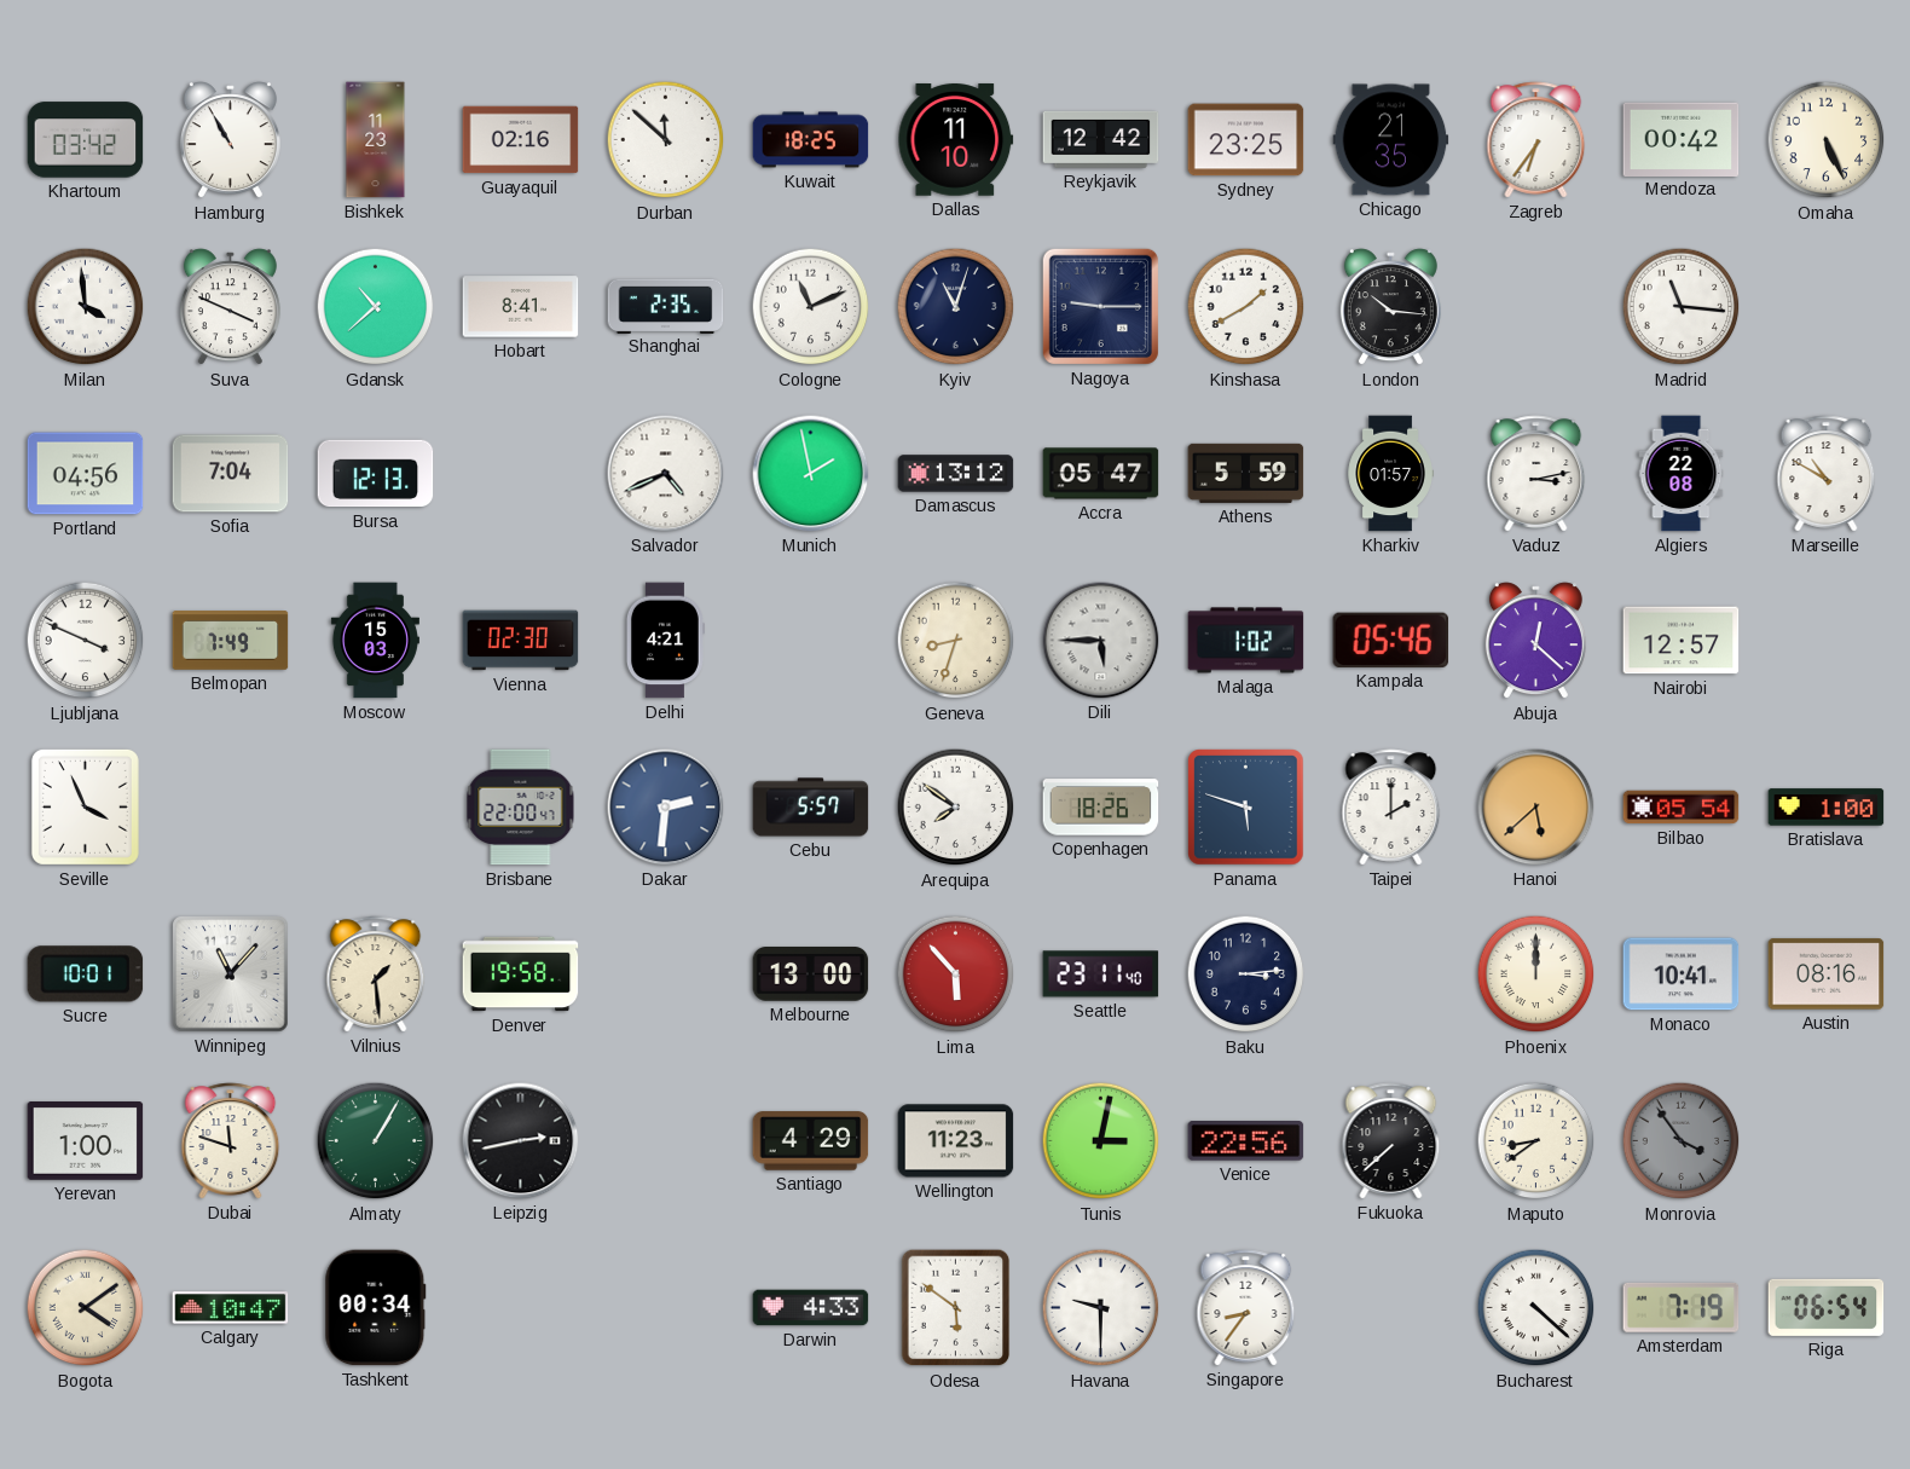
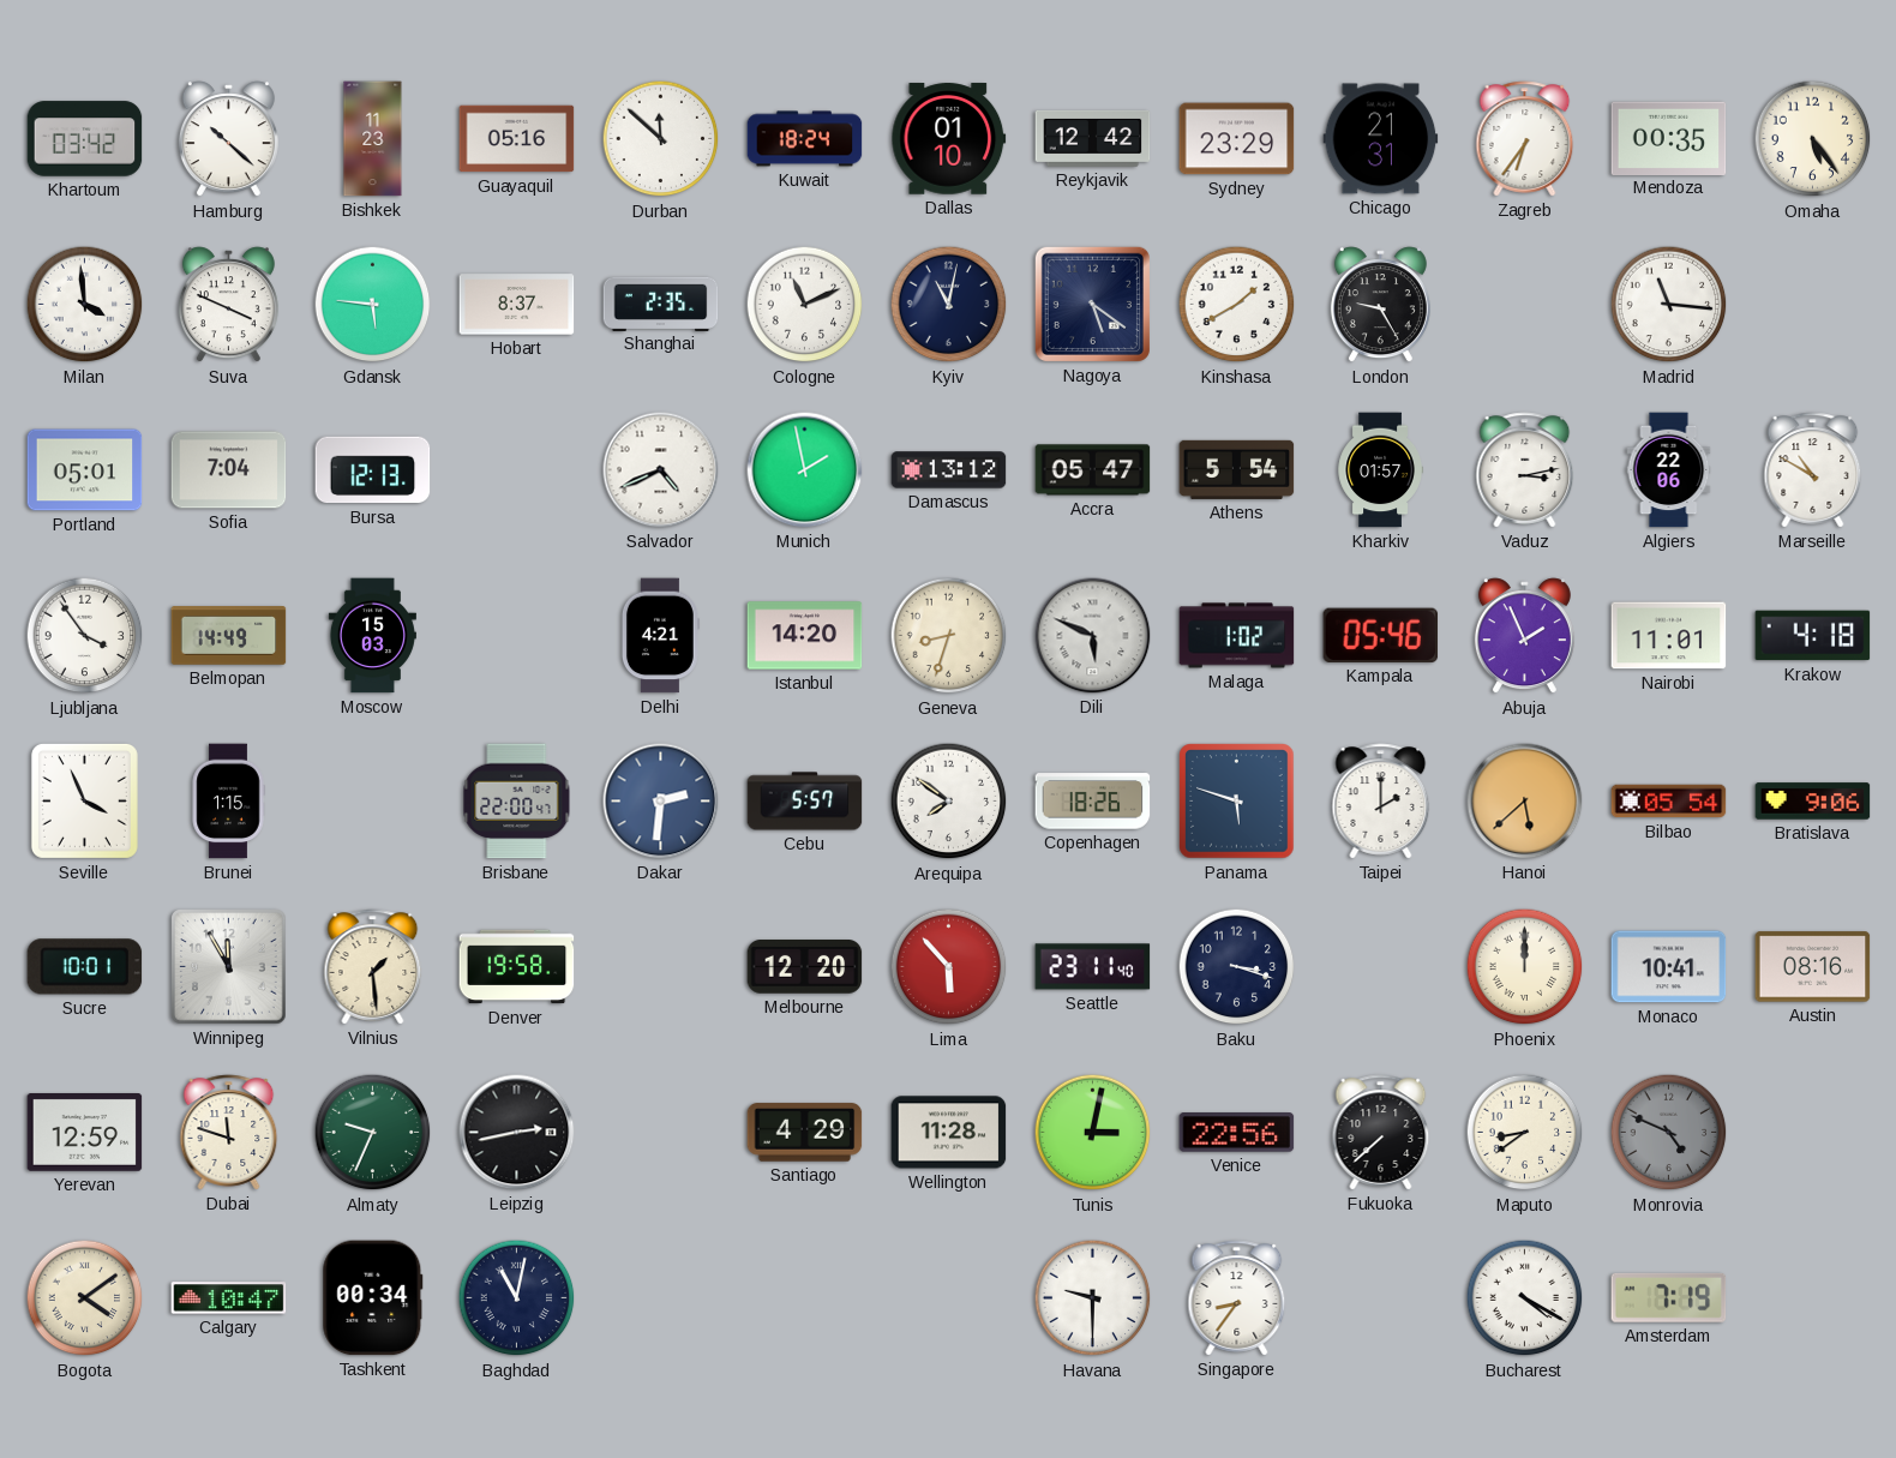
Hamburg: 10:55 -> 10:22 (228, 139)
Guayaquil: 02:16 -> 05:16 (517, 139)
Kuwait: 18:25 -> 18:24 (805, 139)
Dallas: 11:10 -> 01:10 (949, 139)
Sydney: 23:25 -> 23:29 (1237, 139)
Chicago: 21:35 -> 21:31 (1381, 139)
Mendoza: 00:42 -> 00:35 (1669, 138)
Omaha: 5:26 -> 5:24 (1813, 139)
Gdansk: 10:38 -> 5:46 (373, 305)
Hobart: 8:41 -> 8:37 (517, 305)
Kyiv: 11:03 -> 11:02 (949, 305)
Nagoya: 9:15 -> 5:21 (1092, 304)
London: 10:16 -> 9:25 (1380, 305)
Portland: 04:56 -> 05:01 (85, 470)
Athens: 5:59 -> 5:54 (1237, 469)
Algiers: 22:08 -> 22:06 (1669, 470)
Ljubljana: 3:49 -> 3:54 (85, 636)
Belmopan: 7:49 -> 14:49 (229, 636)
Vienna: 02:30 -> none (521, 641)
Istanbul: none -> 14:20 (805, 636)
Dili: 5:45 -> 5:49 (1093, 636)
Abuja: 12:22 -> 1:56 (1524, 636)
Nairobi: 12:57 -> 11:01 (1669, 636)
Krakow: none -> 4:18 (1813, 636)
Brunei: none -> 1:15 (228, 802)
Bratislava: 1:00 -> 9:06 (1813, 802)
Winnipeg: 11:07 -> 11:55 (229, 967)
Melbourne: 13:00 -> 12:20 (805, 967)
Baku: 3:14 -> 3:18 (1237, 967)
Yerevan: 1:00 -> 12:59 (85, 1133)
Almaty: 1:05 -> 9:34 (373, 1133)
Wellington: 11:23 -> 11:28 (949, 1133)
Monrovia: 3:54 -> 4:49 (1669, 1133)
Baghdad: none -> 11:02 (517, 1298)
Darwin: 4:33 -> none (811, 1308)
Odesa: 5:51 -> none (956, 1308)
Bucharest: 4:22 -> 4:20 (1525, 1298)
Riga: 06:54 -> none (1827, 1307)
